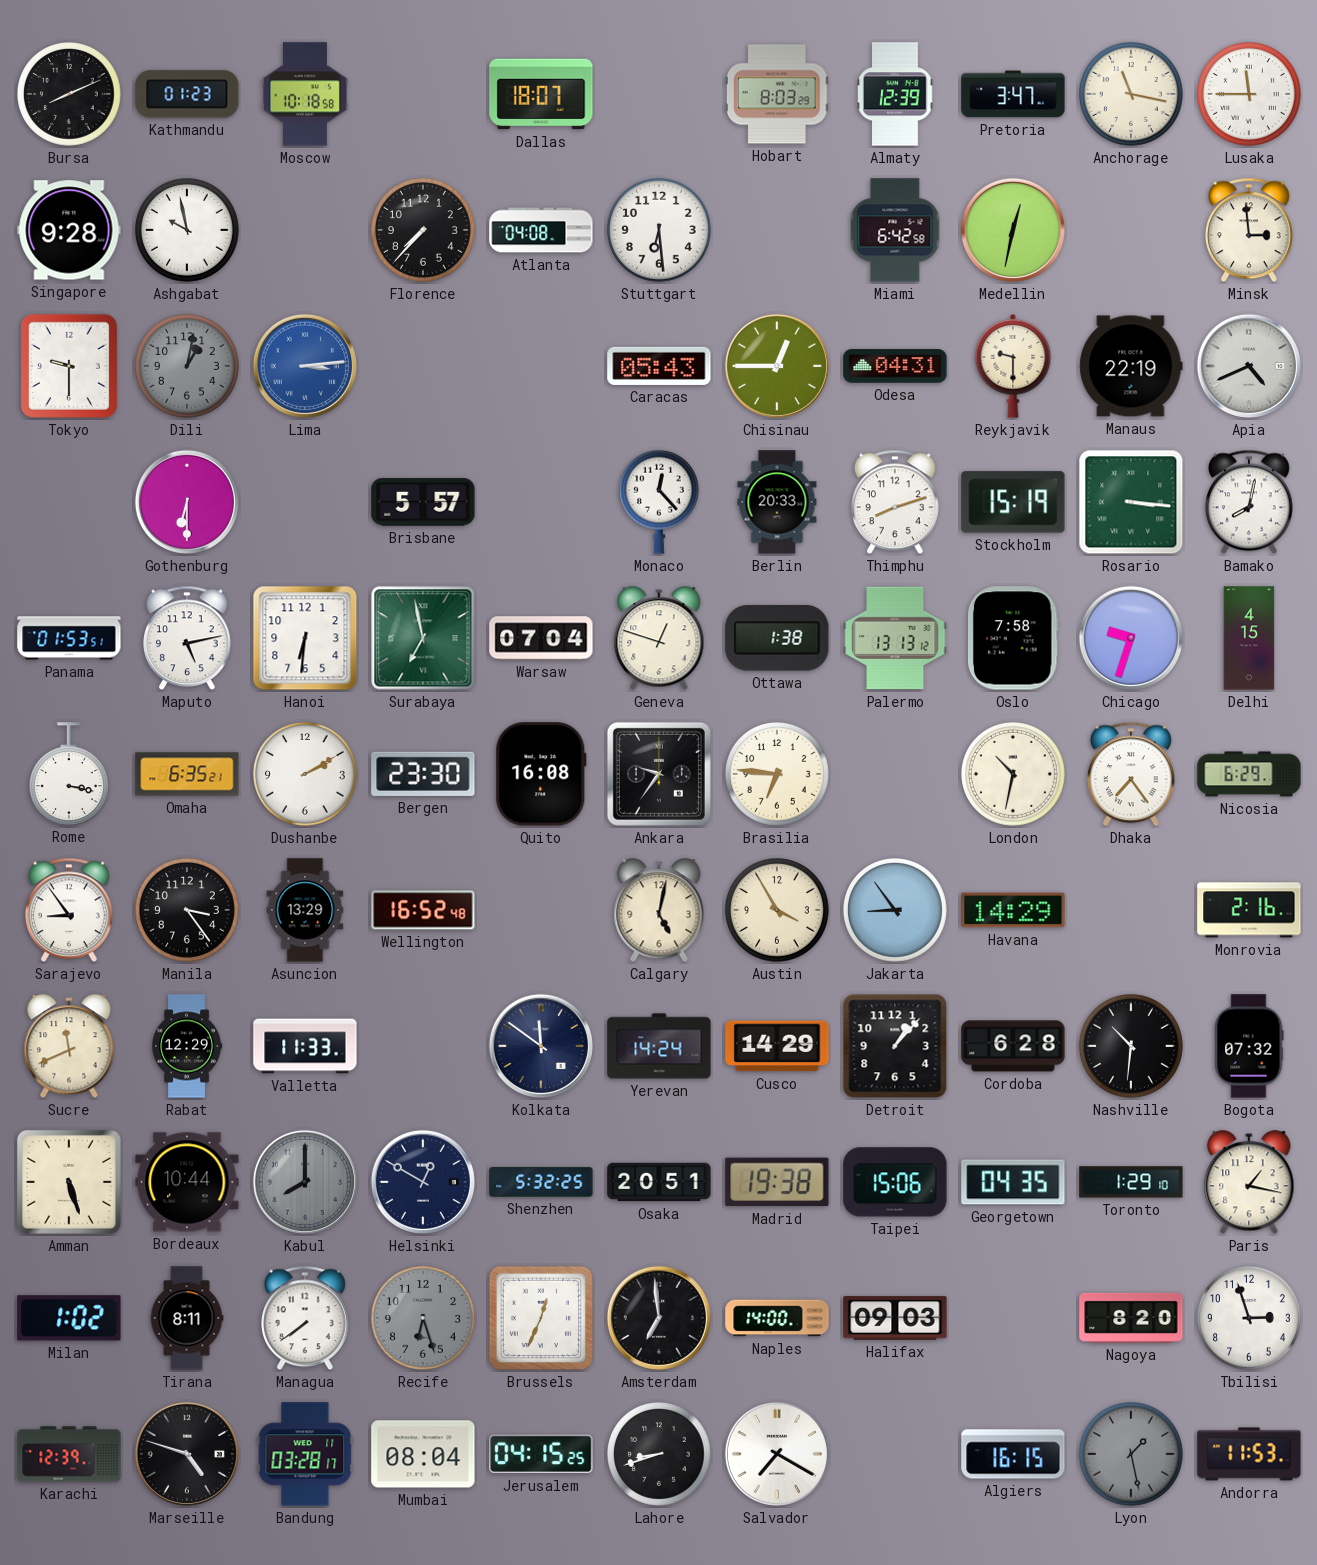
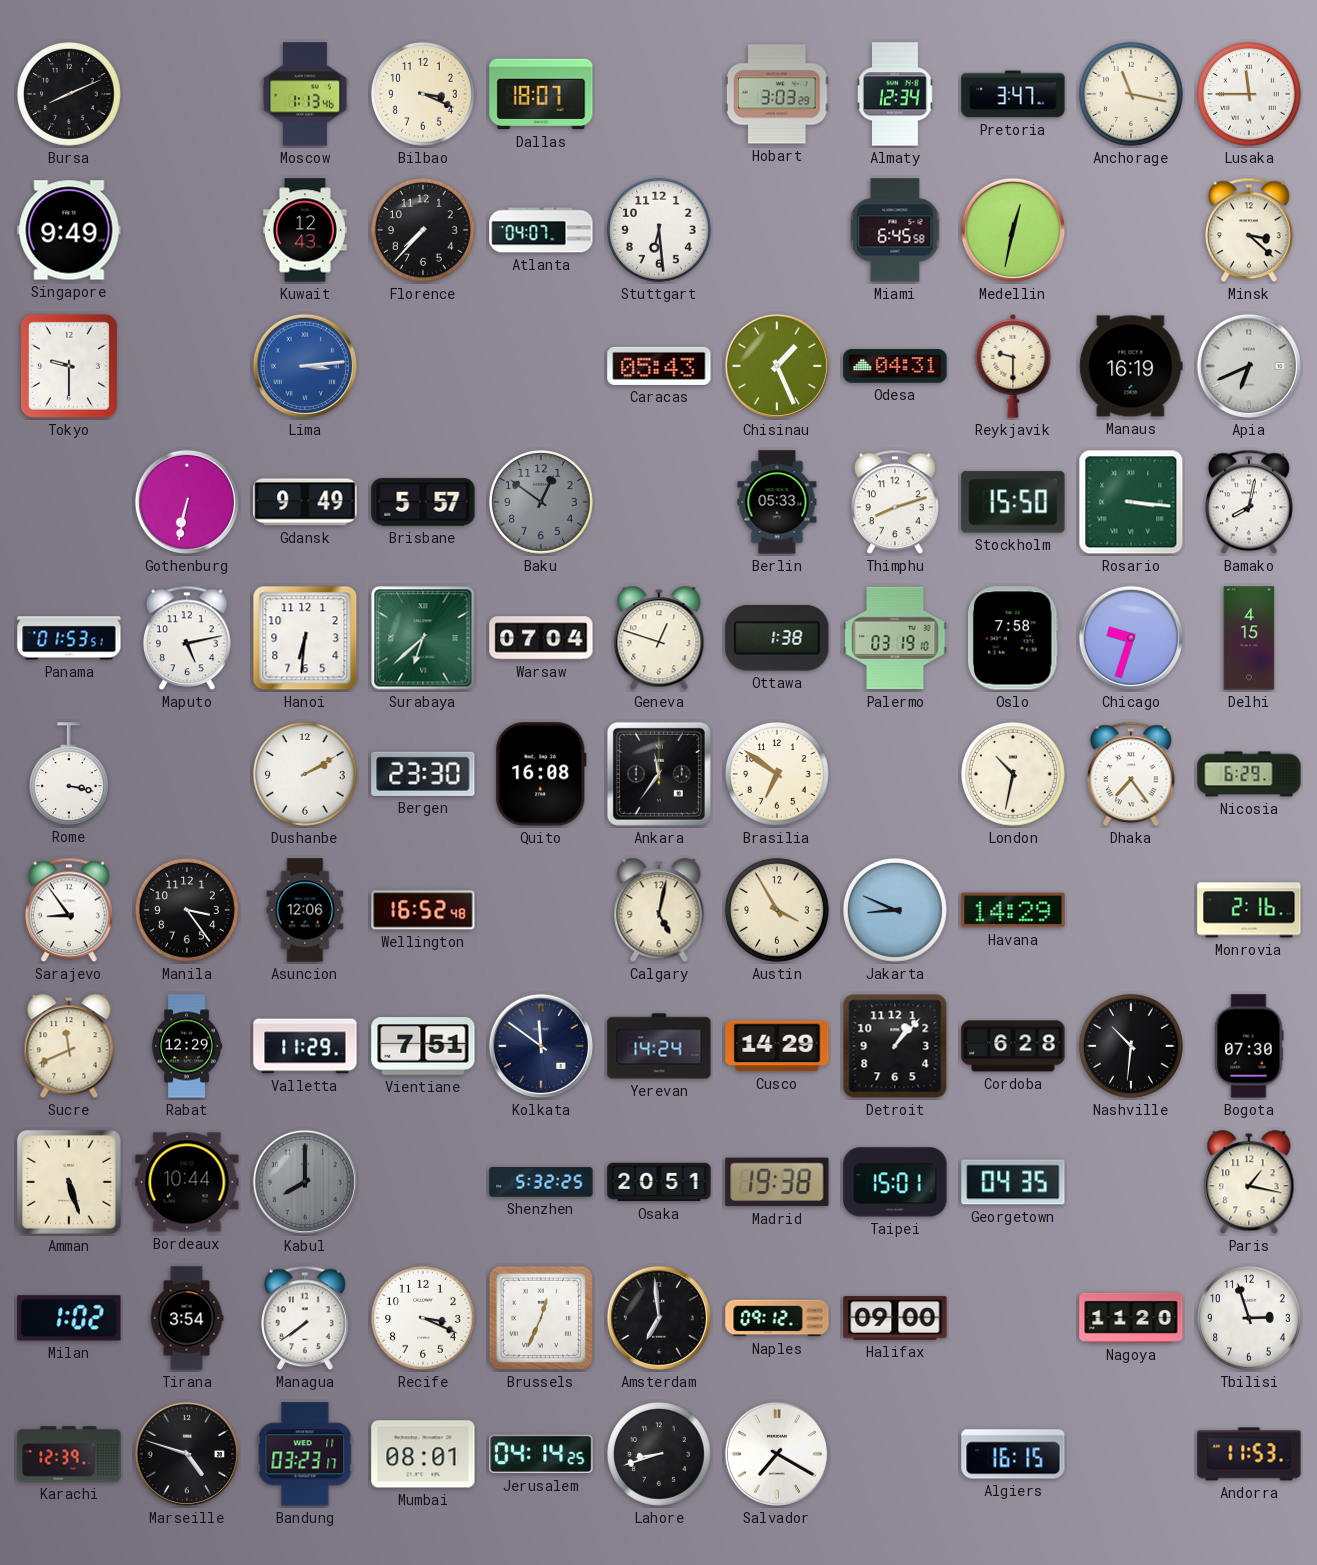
Kathmandu: 01:23 -> none (187, 94)
Moscow: 10:18 -> 1:13 (305, 94)
Bilbao: none -> 3:19 (424, 95)
Hobart: 8:03 -> 3:03 (777, 94)
Almaty: 12:39 -> 12:34 (895, 94)
Singapore: 9:28 -> 9:49 (69, 230)
Ashgabat: 9:58 -> none (188, 231)
Kuwait: none -> 12:43 (305, 230)
Atlanta: 04:08 -> 04:07 (541, 230)
Miami: 6:42 -> 6:45 (895, 230)
Minsk: 2:59 -> 3:22 (1250, 230)
Dili: 1:02 -> none (188, 367)
Chisinau: 12:45 -> 1:26 (777, 366)
Manaus: 22:19 -> 16:19 (1131, 366)
Apia: 4:41 -> 6:41 (1249, 366)
Gothenburg: 6:30 -> 6:32 (187, 502)
Gdansk: none -> 9:49 (305, 502)
Baku: none -> 12:51 (542, 503)
Monaco: 12:23 -> none (659, 502)
Berlin: 20:33 -> 05:33 (777, 502)
Stockholm: 15:19 -> 15:50 (1013, 502)
Surabaya: 6:58 -> 6:38 (423, 638)
Palermo: 13:13 -> 03:19 (895, 638)
Omaha: 6:35 -> none (187, 774)
Ankara: 9:36 -> 11:36 (659, 774)
Brasilia: 6:46 -> 6:51 (778, 775)
Asuncion: 13:29 -> 12:06 (305, 910)
Jakarta: 8:54 -> 8:49 (896, 911)
Valletta: 11:33 -> 11:29 (305, 1046)
Vientiane: none -> 7:51 (423, 1046)
Bogota: 07:32 -> 07:30 (1249, 1046)
Helsinki: 12:50 -> none (423, 1182)
Taipei: 15:06 -> 15:01 (895, 1182)
Toronto: 1:29 -> none (1131, 1182)
Tirana: 8:11 -> 3:54 (187, 1318)
Recife: 6:27 -> 3:19 (424, 1319)
Recife dial: grey -> white (424, 1319)
Naples: 14:00 -> 09:12 (777, 1318)
Halifax: 09:03 -> 09:00 (895, 1318)
Nagoya: 8:20 -> 11:20 (1131, 1318)
Bandung: 03:28 -> 03:23 (305, 1454)
Mumbai: 08:04 -> 08:01 (423, 1454)
Jerusalem: 04:15 -> 04:14 (541, 1454)
Lyon: 1:28 -> none (1132, 1455)
